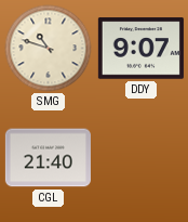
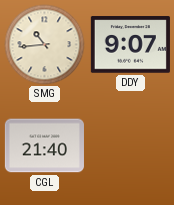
SMG: 10:48 -> 10:44 (45, 45)
